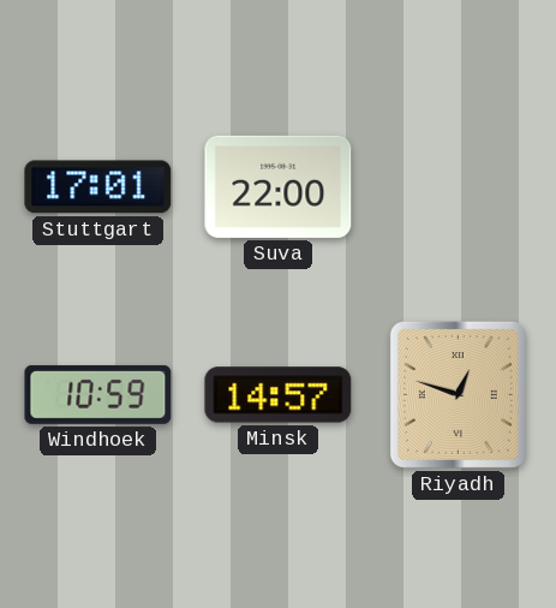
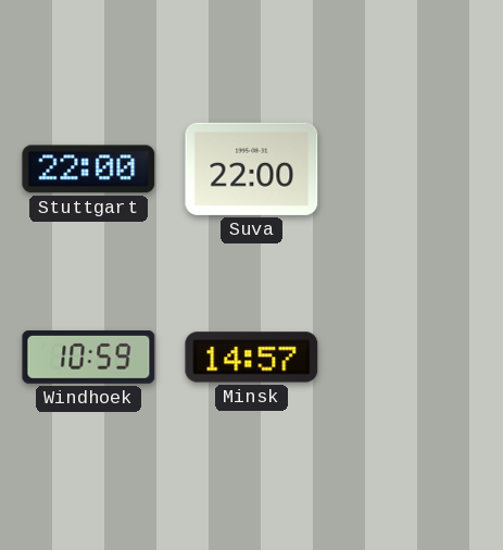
Stuttgart: 17:01 -> 22:00 (89, 170)
Riyadh: 12:48 -> none (458, 394)
